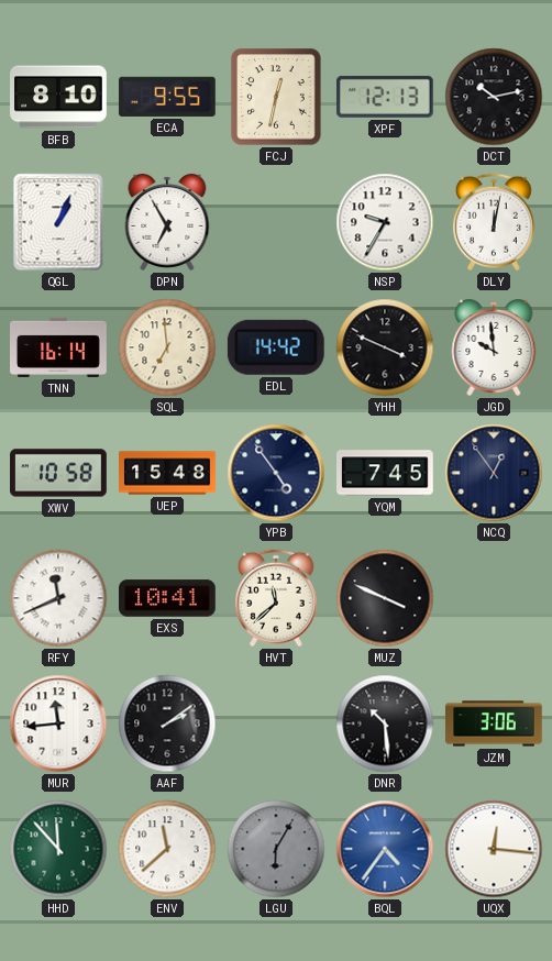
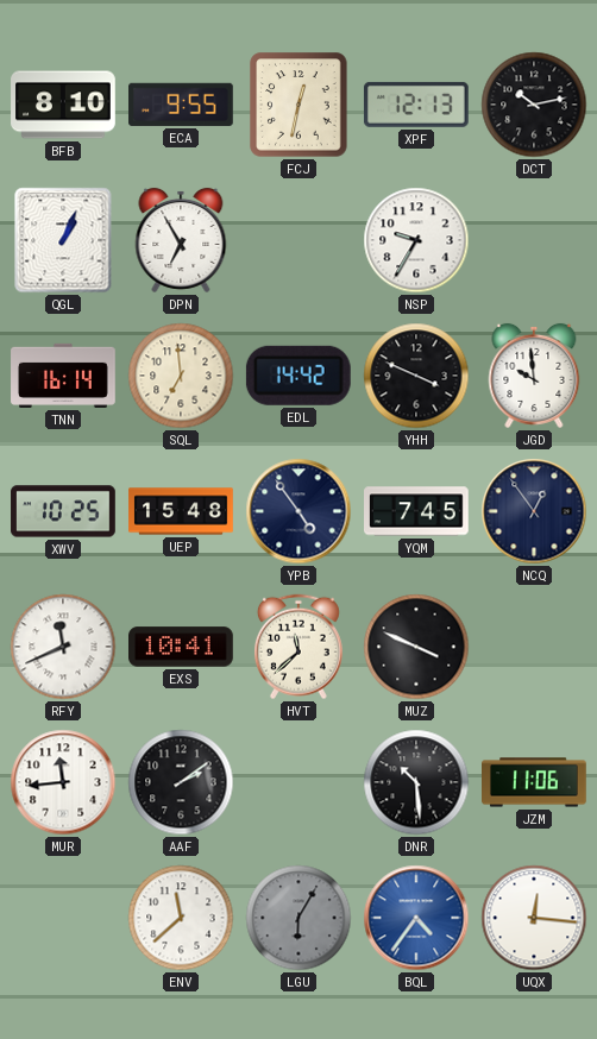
DLY: 12:02 -> none (494, 222)
XWV: 10:58 -> 10:25 (63, 511)
JZM: 3:06 -> 11:06 (535, 782)
HHD: 11:53 -> none (58, 849)
